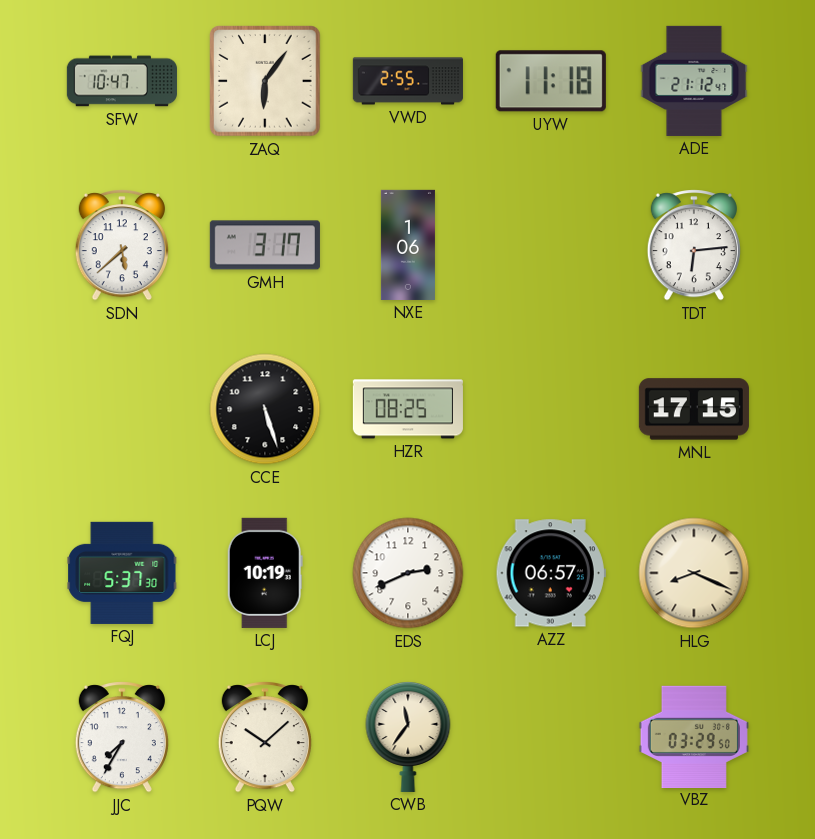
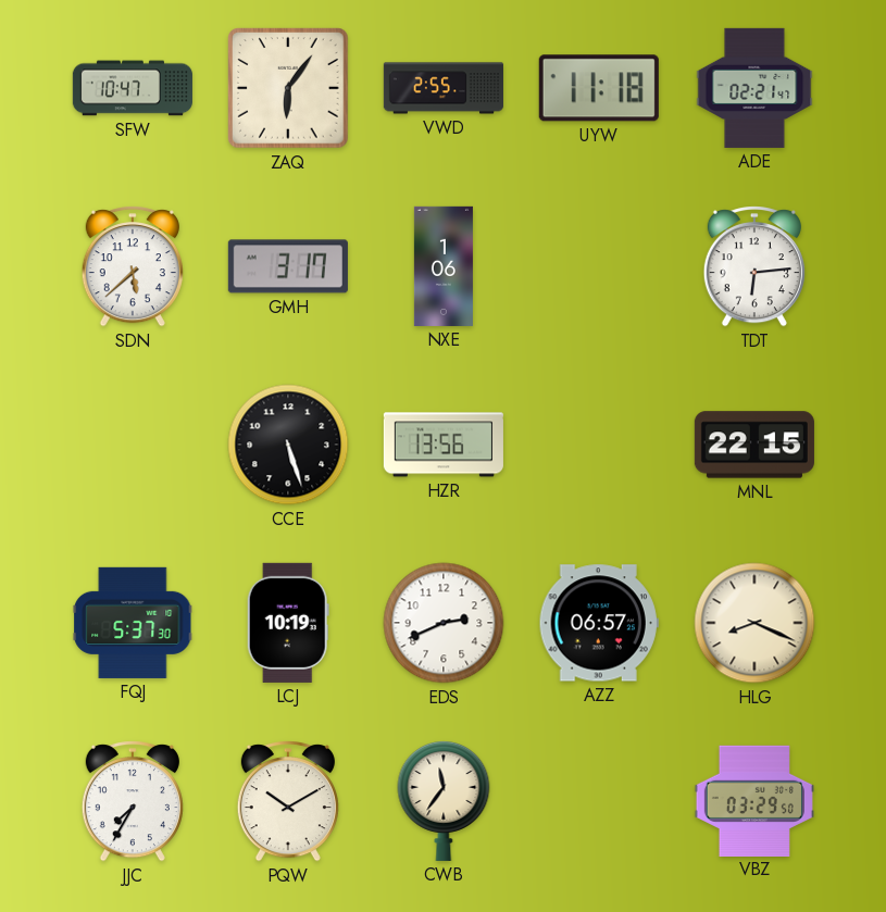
ADE: 21:12 -> 02:21 (754, 88)
HZR: 08:25 -> 13:56 (444, 445)
MNL: 17:15 -> 22:15 (754, 445)
PQW: 10:08 -> 10:10 (288, 801)
